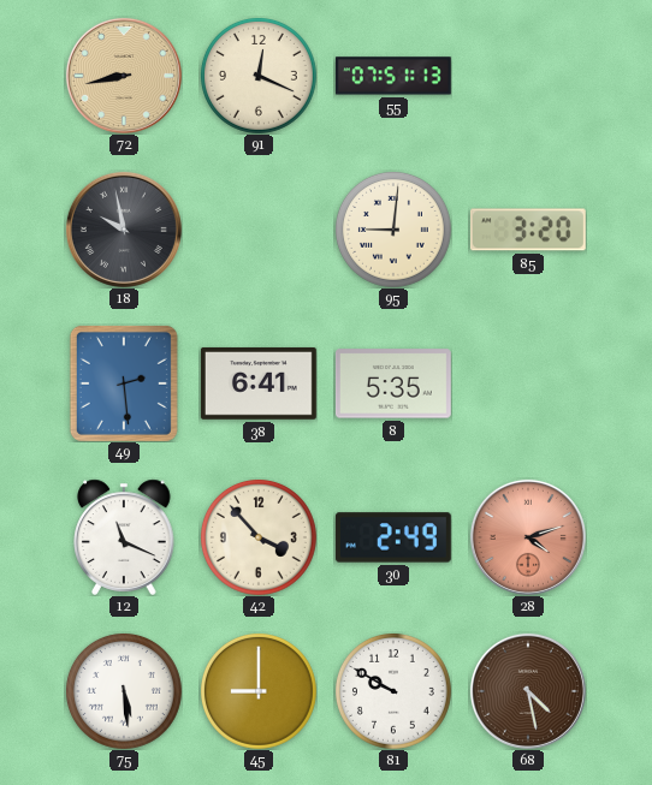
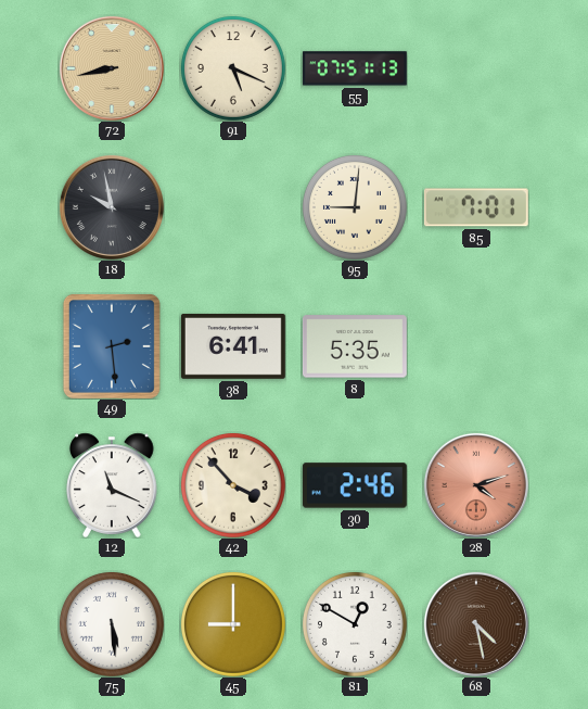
91: 12:19 -> 5:19 (233, 68)
85: 3:20 -> 7:01 (476, 207)
30: 2:49 -> 2:46 (355, 485)
81: 9:50 -> 12:50 (355, 624)
